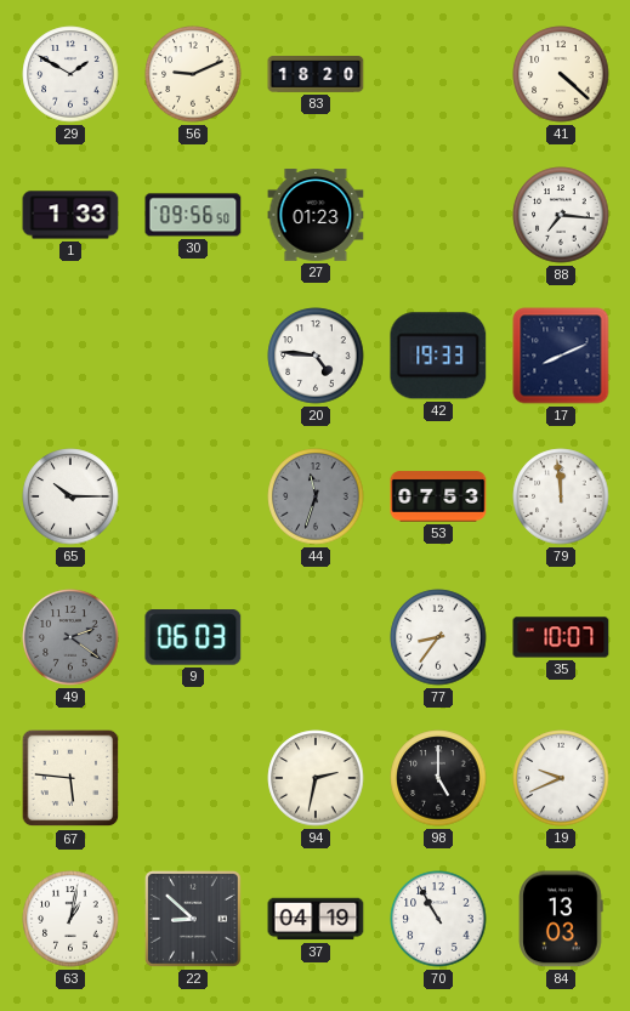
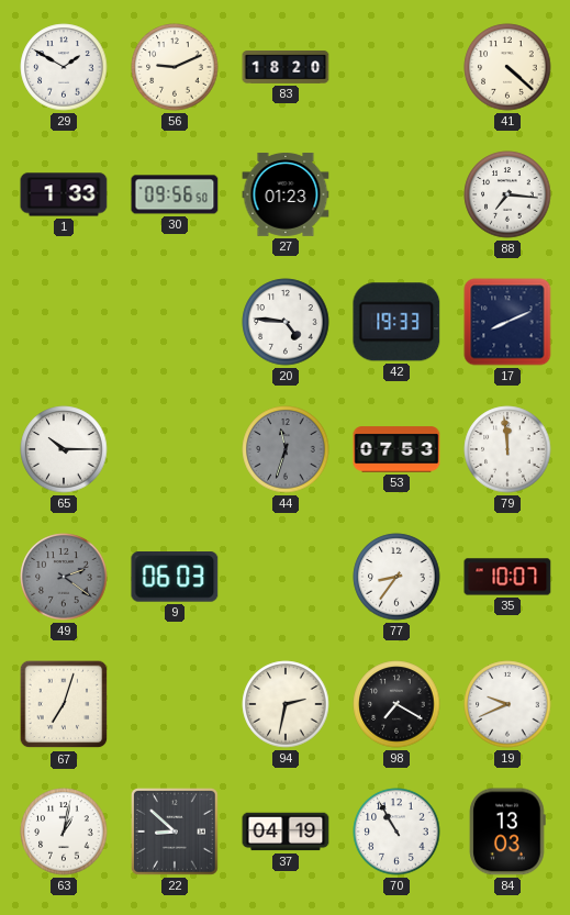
67: 5:46 -> 7:03 (64, 704)
98: 5:00 -> 7:20 (396, 704)
